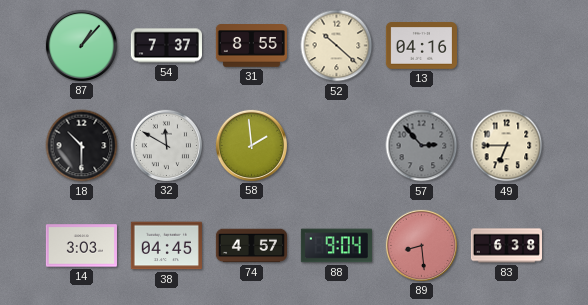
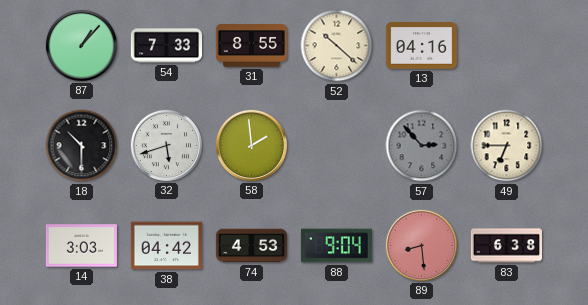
54: 7:37 -> 7:33 (166, 46)
32: 11:50 -> 5:42 (166, 145)
38: 04:45 -> 04:42 (166, 246)
74: 4:57 -> 4:53 (251, 246)
